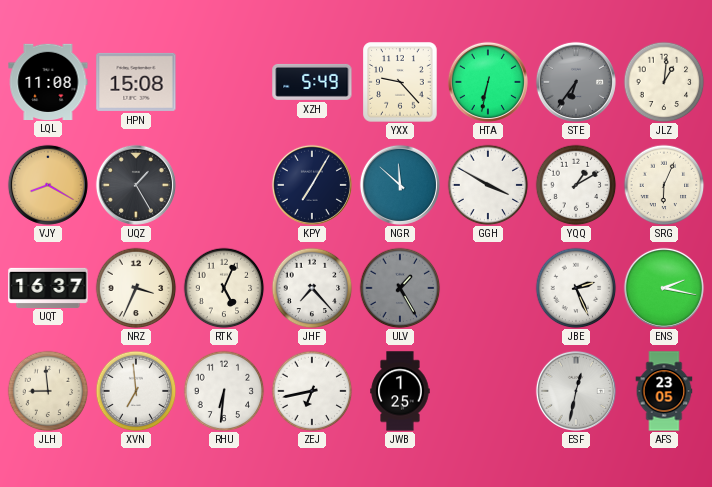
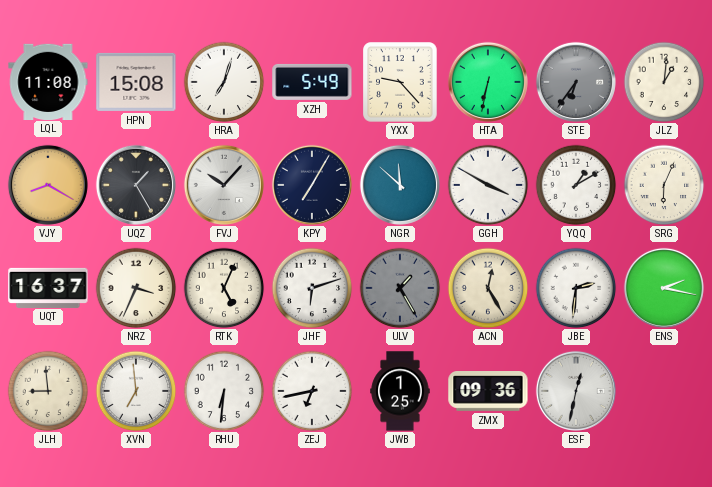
HRA: none -> 7:03 (224, 82)
FVJ: none -> 10:07 (224, 185)
JHF: 7:23 -> 6:12 (312, 288)
ACN: none -> 12:25 (488, 288)
JBE: 2:26 -> 2:31 (576, 288)
ZMX: none -> 09:36 (488, 392)
AFS: 23:05 -> none (664, 391)
